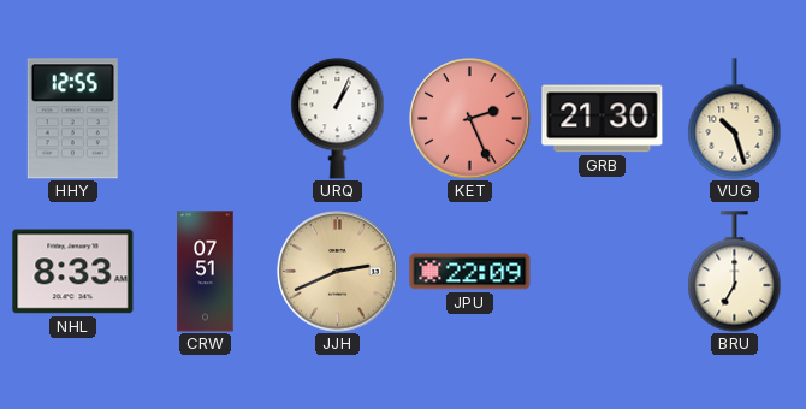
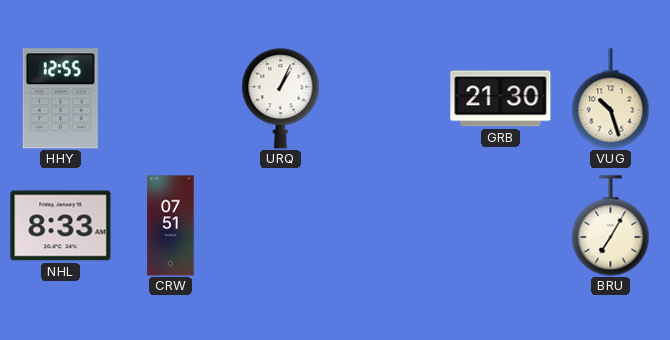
KET: 2:26 -> none (470, 119)
JJH: 2:41 -> none (338, 272)
JPU: 22:09 -> none (470, 272)
BRU: 7:00 -> 7:05 (611, 226)
